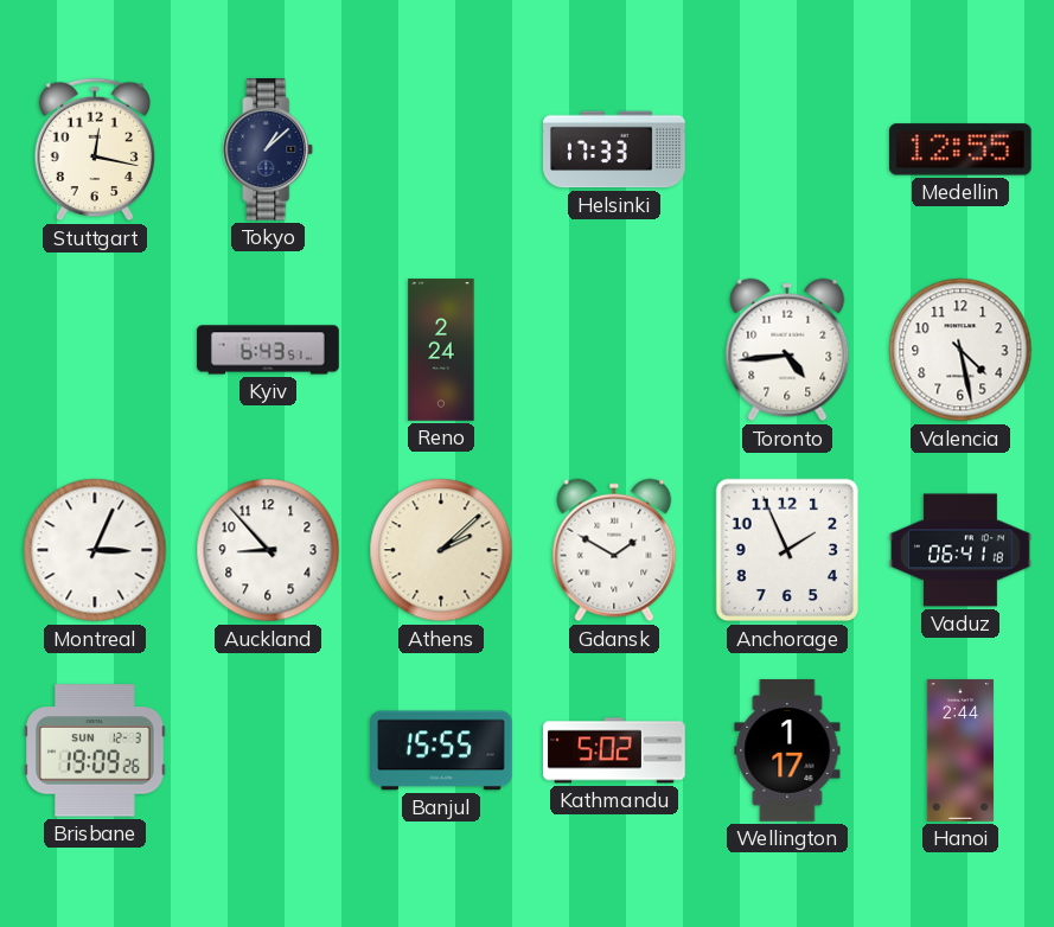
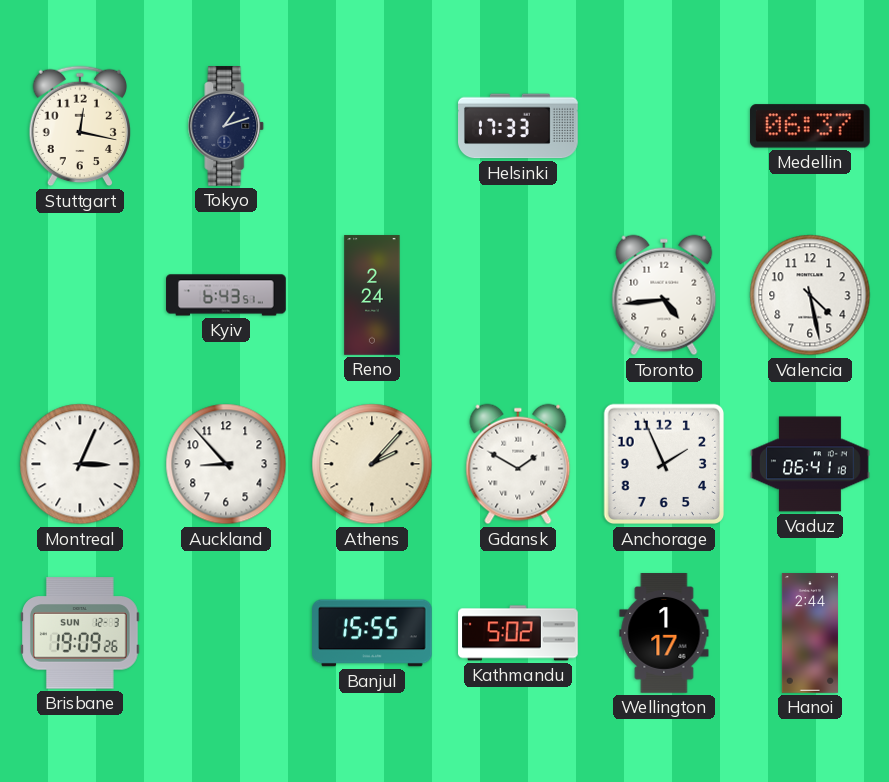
Tokyo: 1:08 -> 1:12 (226, 126)
Medellin: 12:55 -> 06:37 (810, 126)
Athens: 2:08 -> 2:07 (372, 464)
